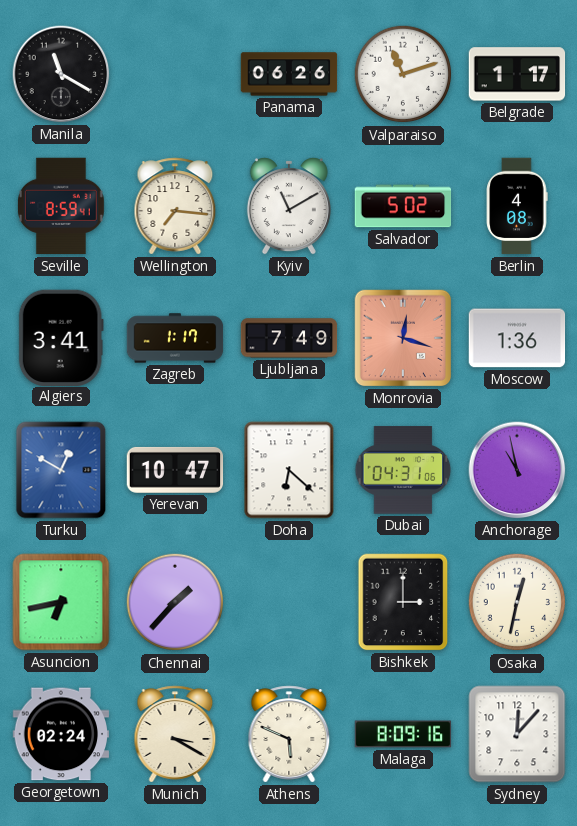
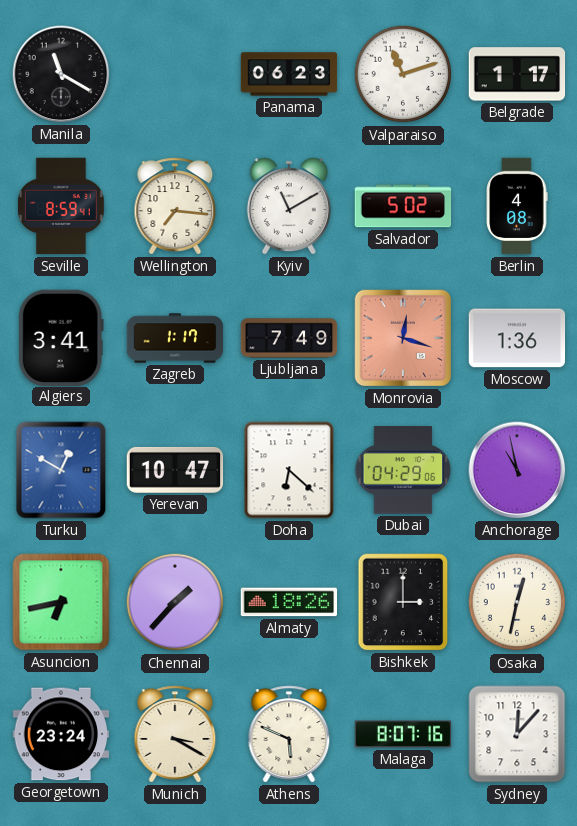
Panama: 06:26 -> 06:23 (289, 74)
Dubai: 04:31 -> 04:29 (403, 470)
Almaty: none -> 18:26 (289, 602)
Georgetown: 02:24 -> 23:24 (61, 734)
Malaga: 8:09 -> 8:07 (403, 734)
